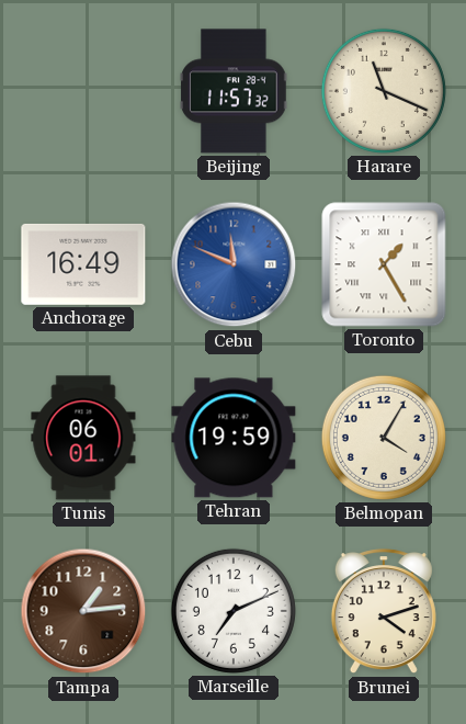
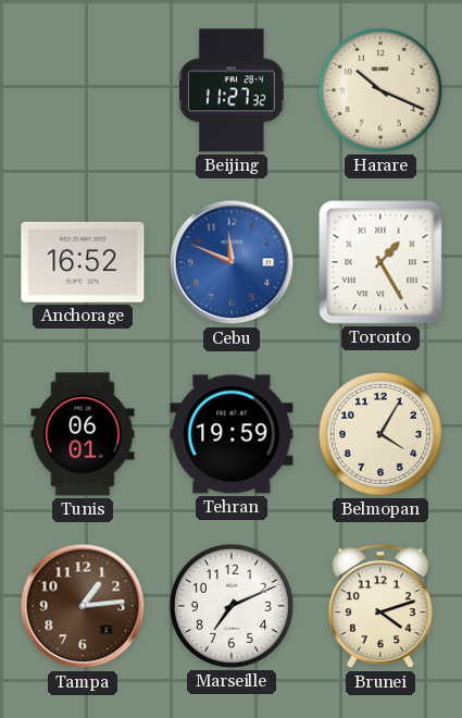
Beijing: 11:57 -> 11:27 (232, 90)
Harare: 11:19 -> 10:19 (380, 90)
Anchorage: 16:49 -> 16:52 (83, 262)
